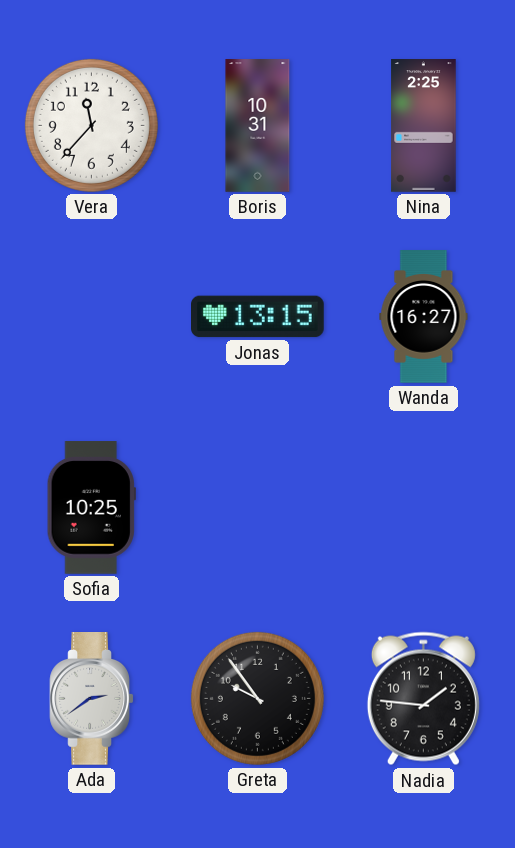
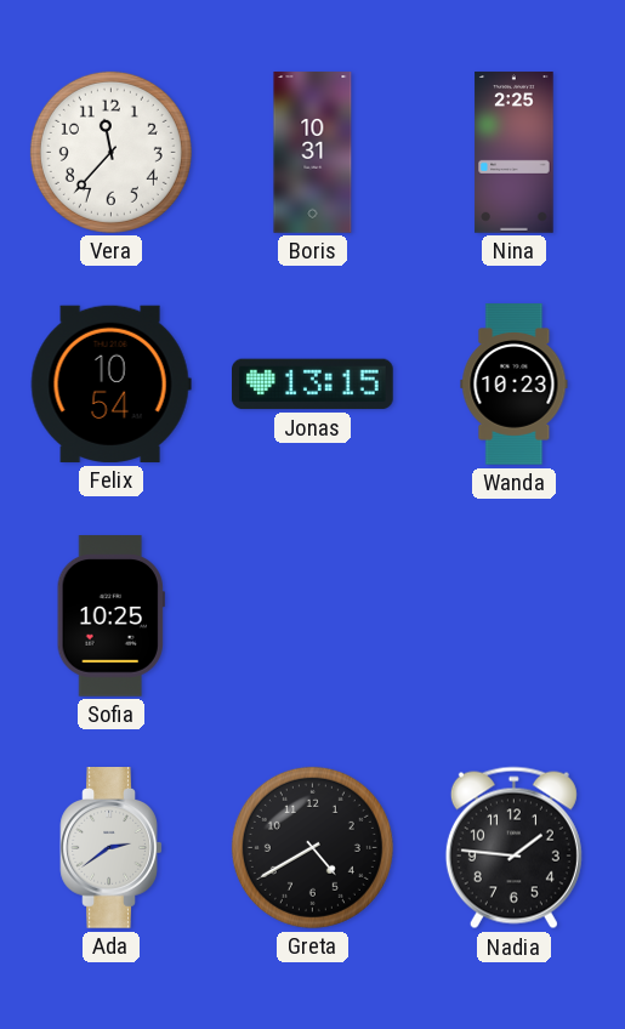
Felix: none -> 10:54 (110, 383)
Wanda: 16:27 -> 10:23 (515, 385)
Greta: 9:54 -> 4:40 (312, 847)
